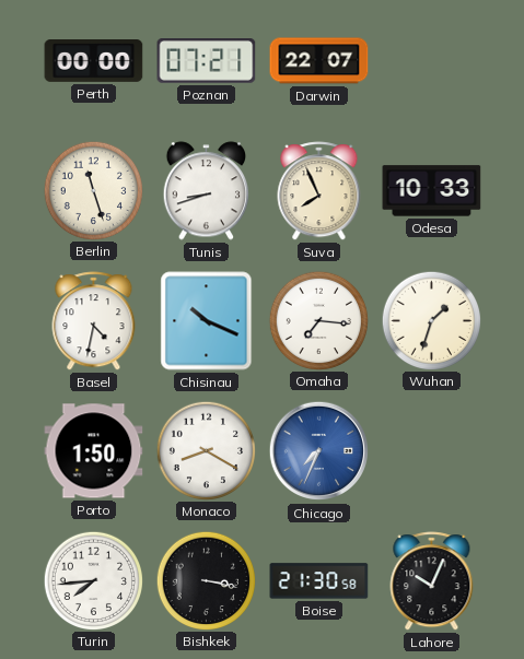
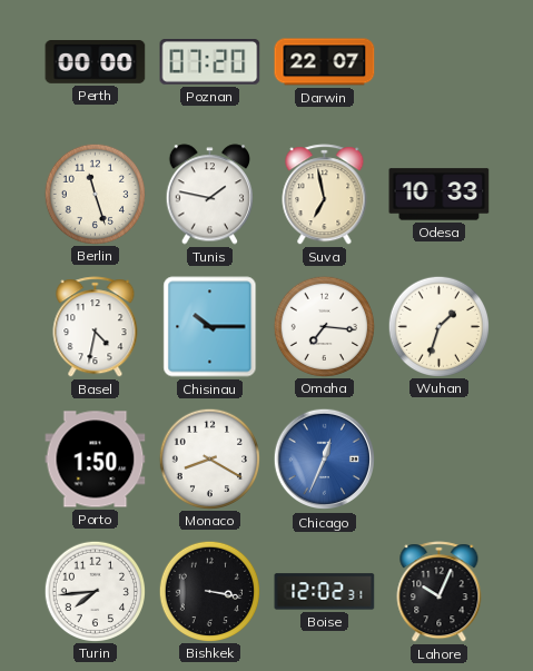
Poznan: 07:21 -> 07:20 (210, 62)
Tunis: 8:42 -> 1:47 (210, 195)
Suva: 7:56 -> 6:58 (325, 195)
Chisinau: 10:19 -> 10:15 (210, 327)
Chicago: 7:34 -> 12:34 (325, 460)
Boise: 21:30 -> 12:02 (325, 592)
